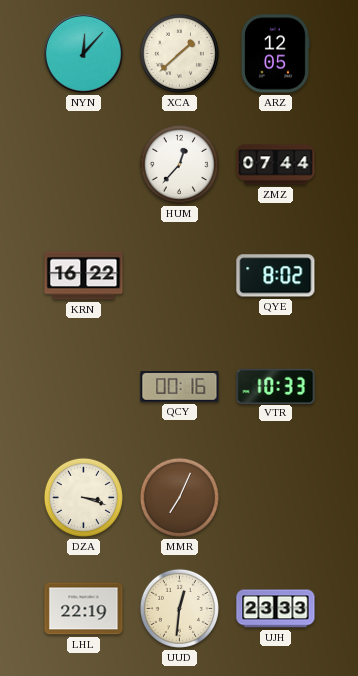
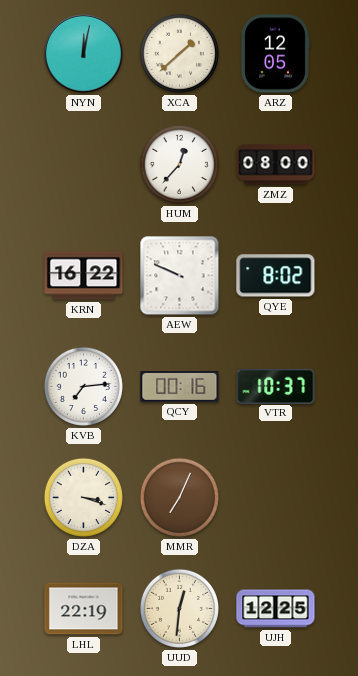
NYN: 12:07 -> 12:02 (84, 54)
ZMZ: 07:44 -> 08:00 (276, 165)
AEW: none -> 9:49 (180, 276)
KVB: none -> 7:14 (83, 386)
VTR: 10:33 -> 10:37 (276, 386)
UJH: 23:33 -> 12:25 (276, 609)
